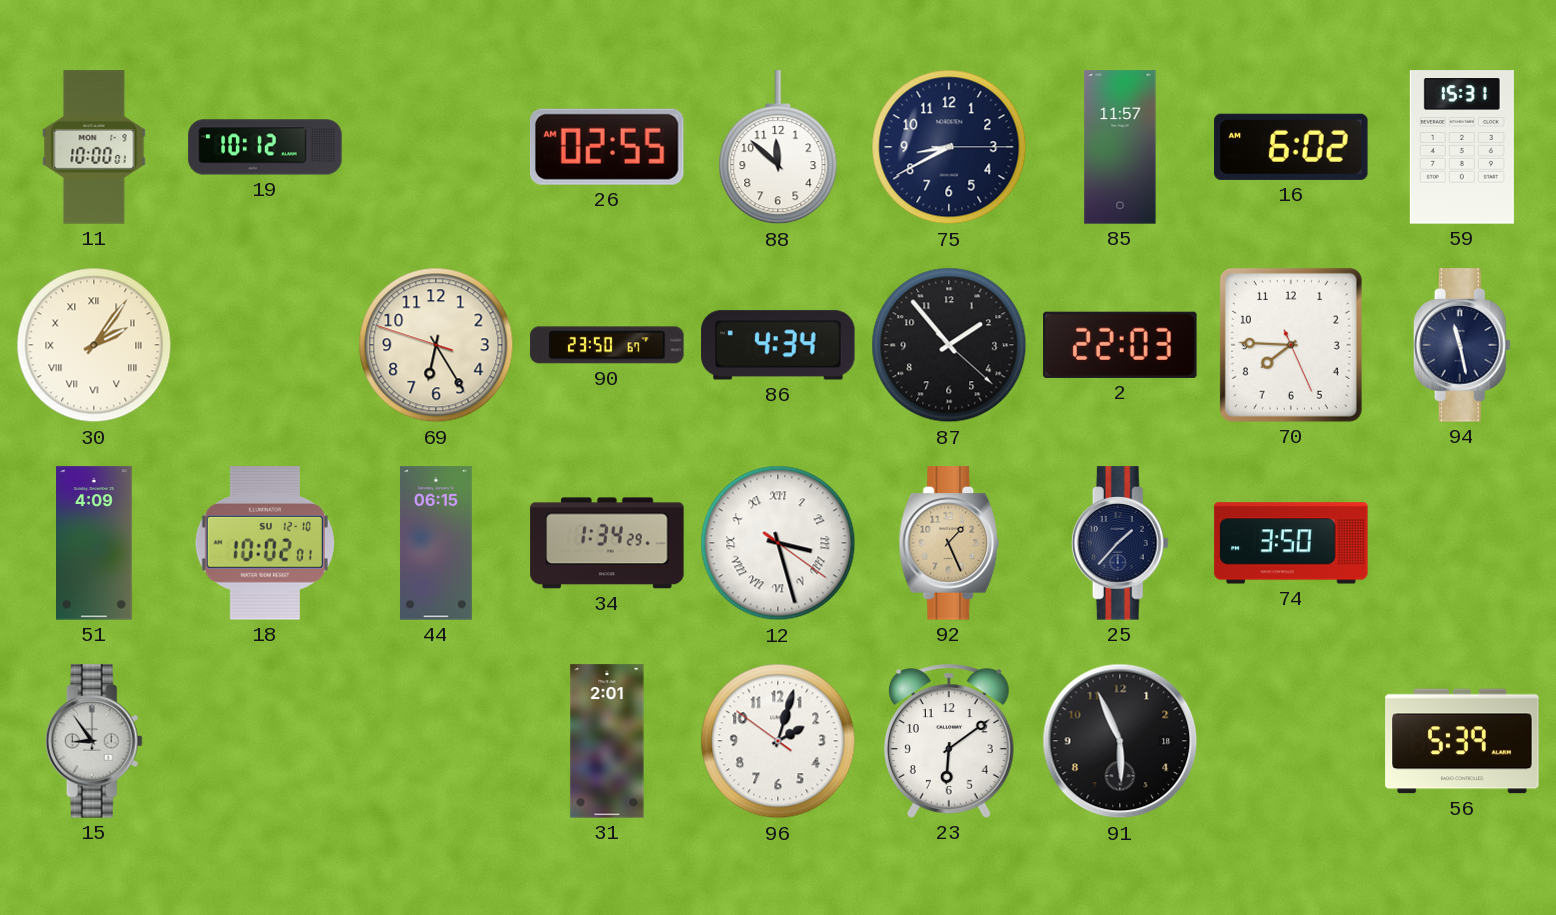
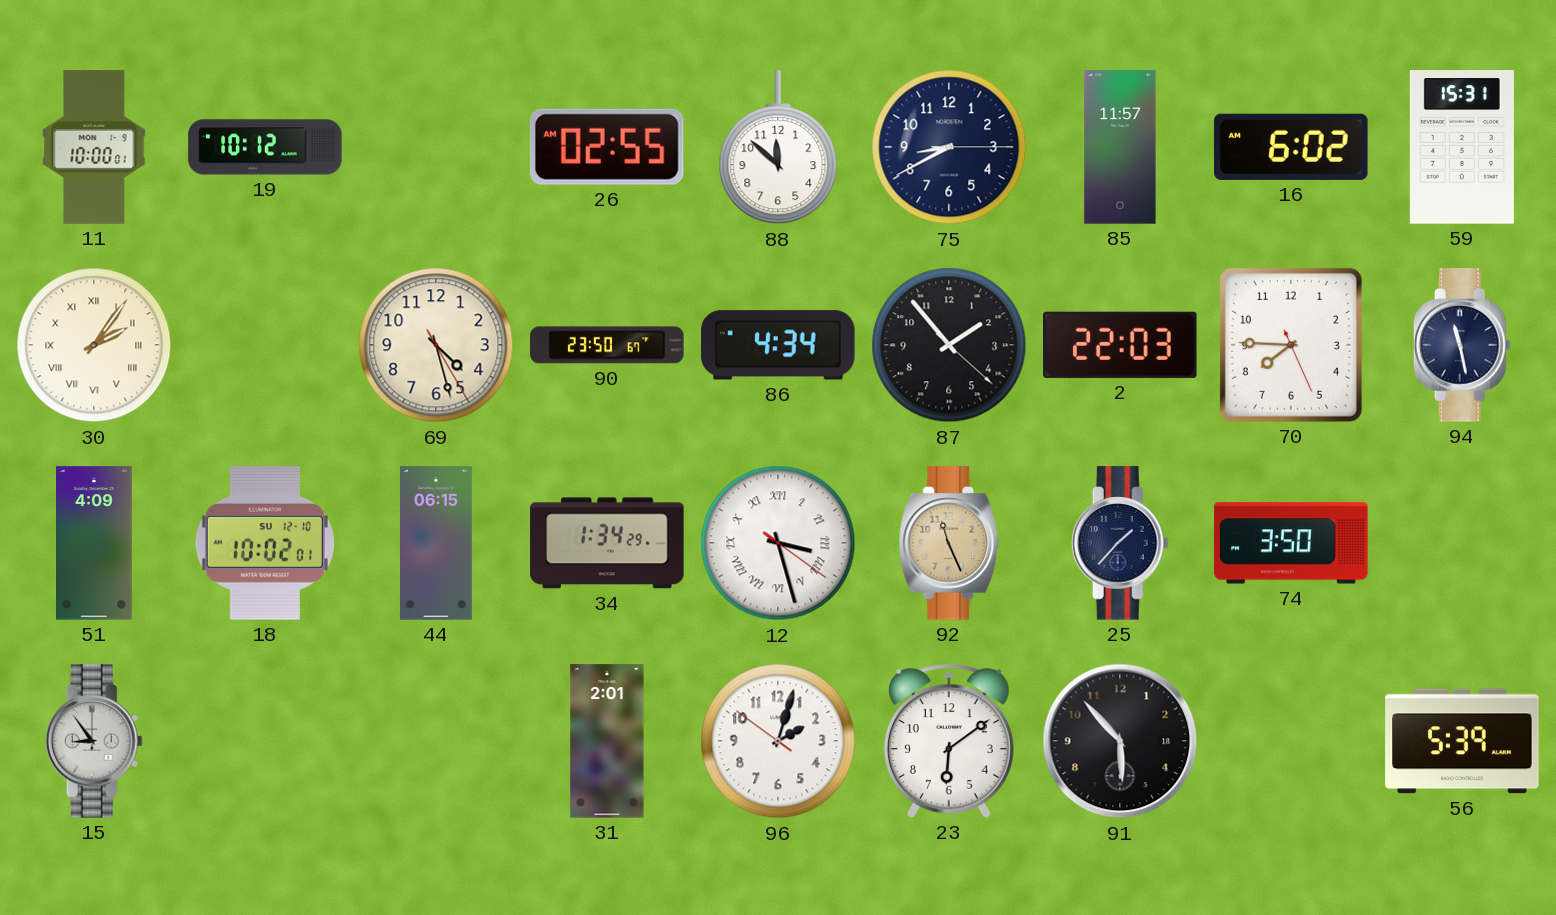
69: 6:24 -> 4:27 (436, 345)
92: 1:26 -> 11:26 (949, 543)
91: 5:56 -> 5:53 (1120, 741)
